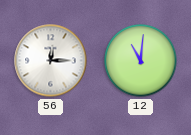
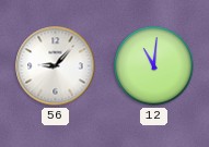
56: 12:15 -> 9:07 (56, 66)
